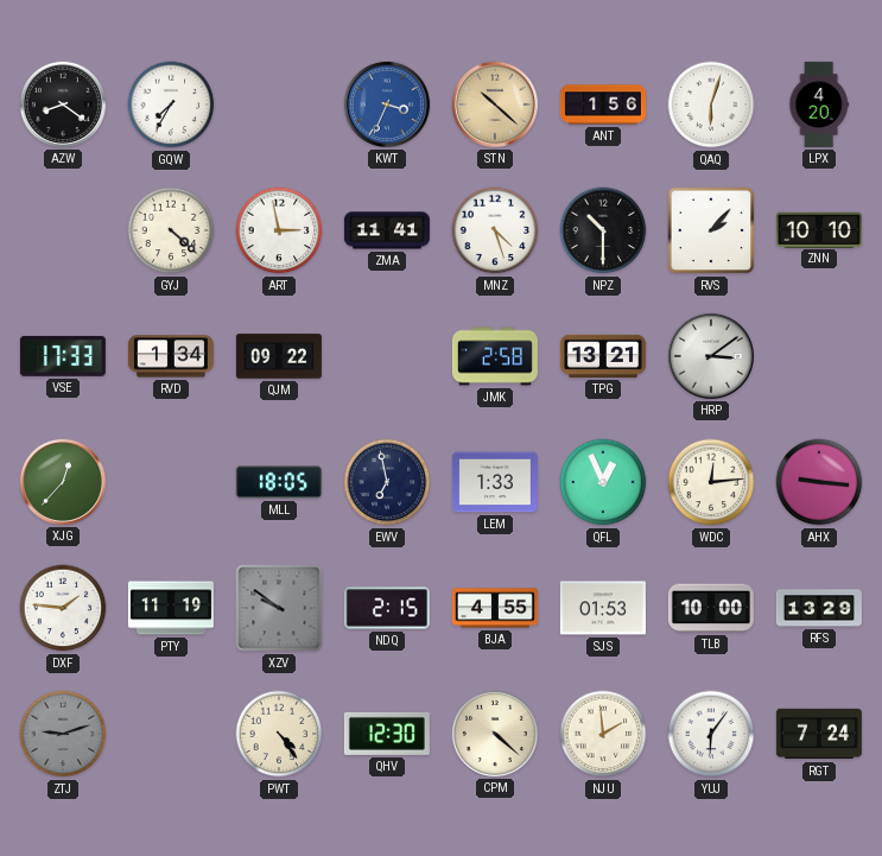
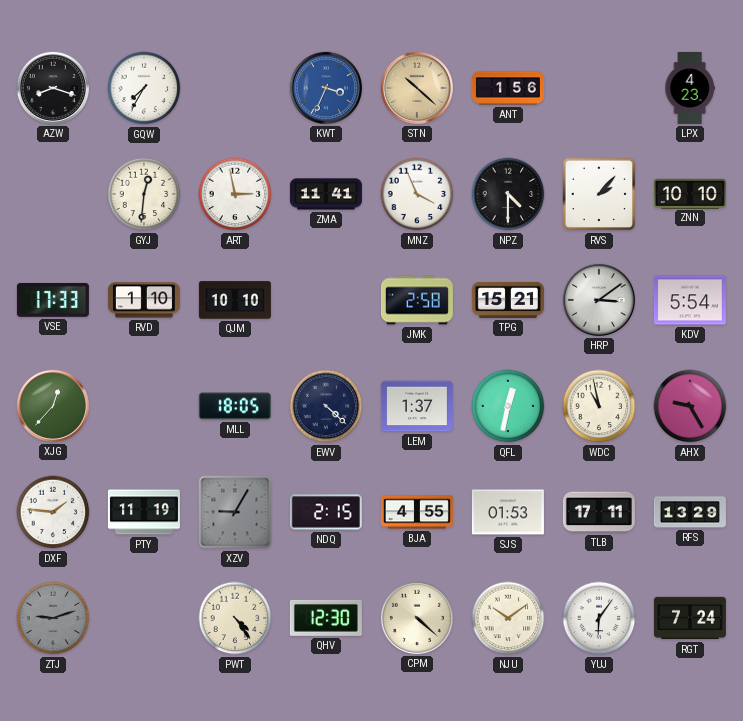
AZW: 8:21 -> 8:18 (53, 88)
QAQ: 6:03 -> none (711, 104)
LPX: 4:20 -> 4:23 (690, 88)
GYJ: 4:22 -> 12:31 (144, 194)
MNZ: 4:27 -> 3:56 (417, 194)
NPZ: 10:30 -> 4:30 (508, 194)
RVD: 1:34 -> 1:10 (144, 300)
QJM: 09:22 -> 10:10 (235, 300)
TPG: 13:21 -> 15:21 (508, 300)
KDV: none -> 5:54 (690, 300)
EWV: 6:58 -> 4:22 (326, 406)
LEM: 1:33 -> 1:37 (417, 406)
QFL: 12:56 -> 12:32 (508, 406)
WDC: 12:14 -> 10:58 (599, 406)
AHX: 9:16 -> 9:25 (690, 406)
XZV: 9:51 -> 9:05 (235, 512)
TLB: 10:00 -> 17:11 (599, 512)
NJU: 1:59 -> 10:09 (508, 618)
